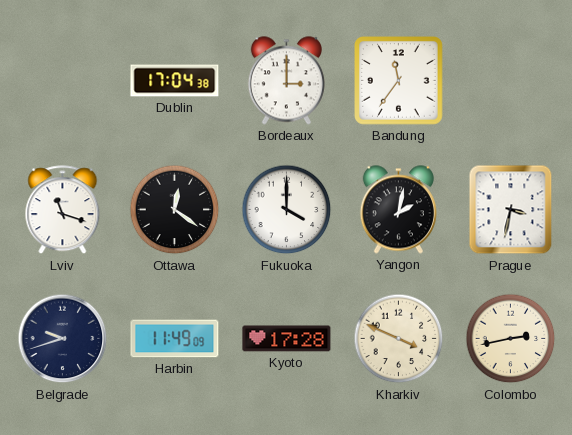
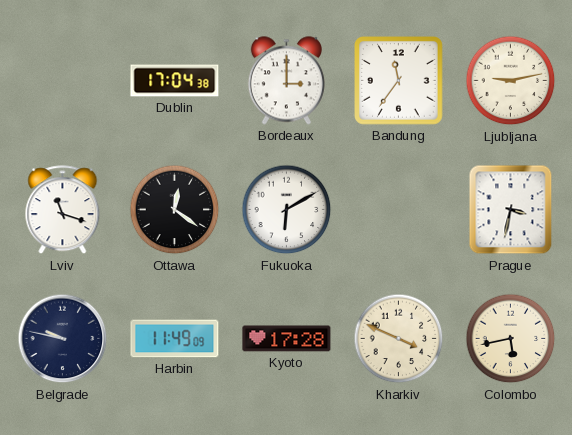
Ljubljana: none -> 9:13 (511, 81)
Fukuoka: 4:00 -> 6:10 (287, 210)
Yangon: 2:02 -> none (398, 210)
Belgrade: 9:42 -> 9:47 (63, 339)
Colombo: 2:43 -> 5:43 (511, 339)
